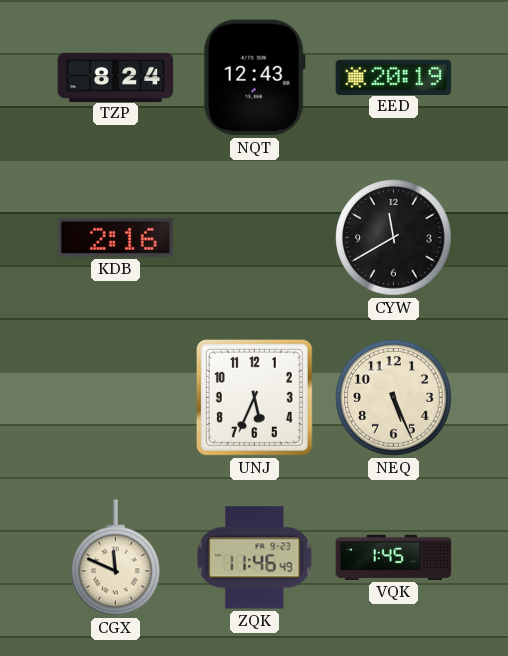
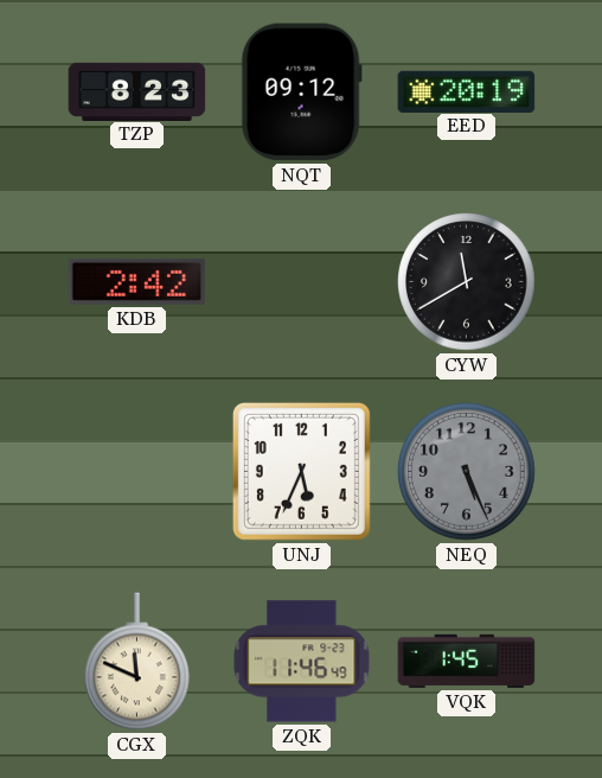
TZP: 8:24 -> 8:23 (137, 91)
NQT: 12:43 -> 09:12 (301, 93)
KDB: 2:16 -> 2:42 (137, 281)
NEQ dial: cream -> grey (467, 472)
